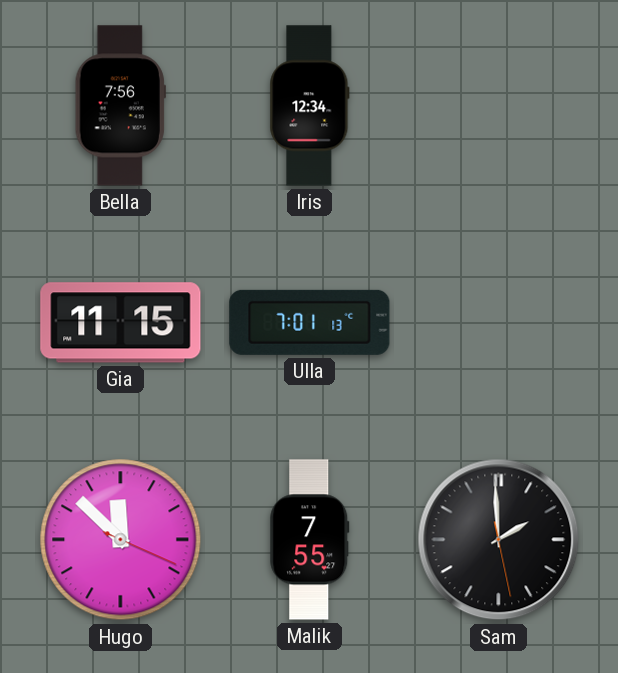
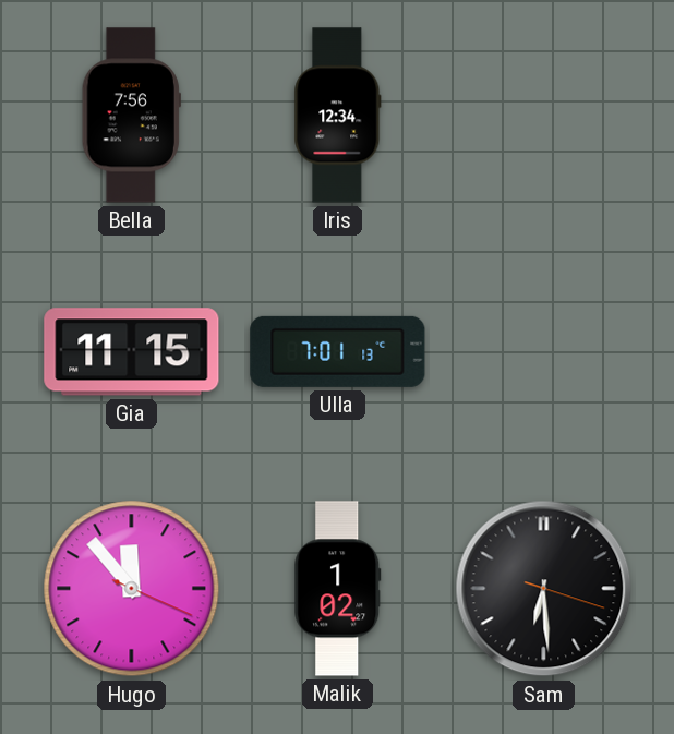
Hugo: 11:52 -> 11:53 (132, 589)
Malik: 7:55 -> 1:02 (338, 589)
Sam: 1:59 -> 6:29 (544, 589)
